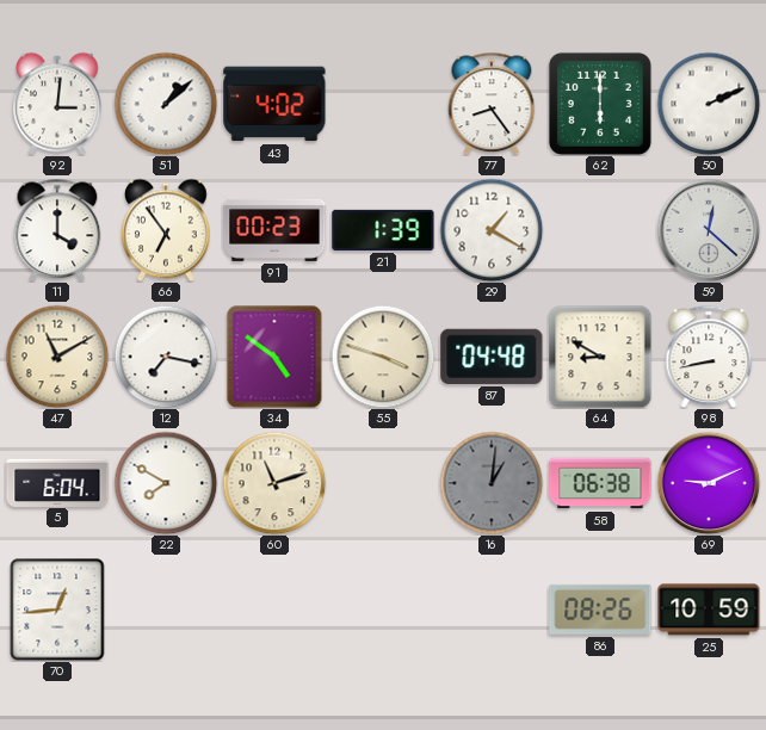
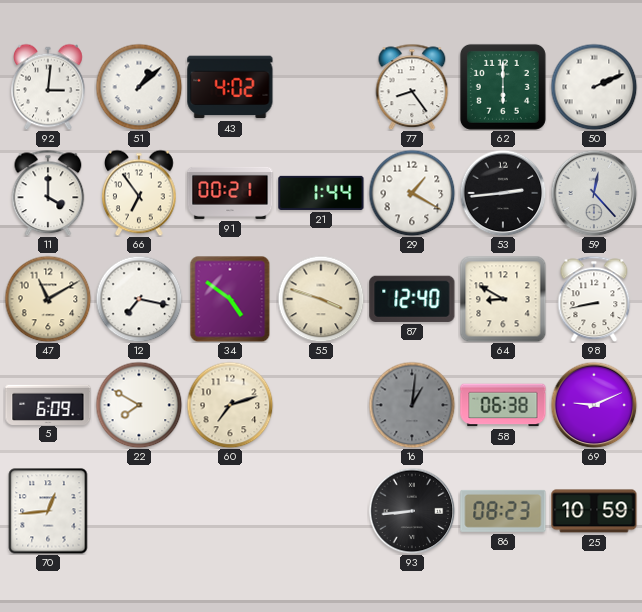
91: 00:23 -> 00:21 (230, 193)
21: 1:39 -> 1:44 (321, 193)
53: none -> 2:44 (503, 193)
59: 12:22 -> 12:23 (594, 193)
87: 04:48 -> 12:40 (412, 299)
5: 6:04 -> 6:09 (48, 404)
60: 11:12 -> 7:12 (230, 405)
93: none -> 8:44 (412, 511)
86: 08:26 -> 08:23 (503, 511)
